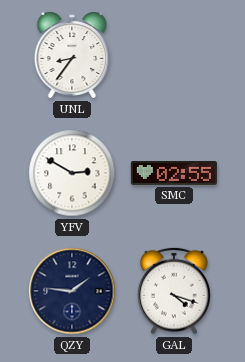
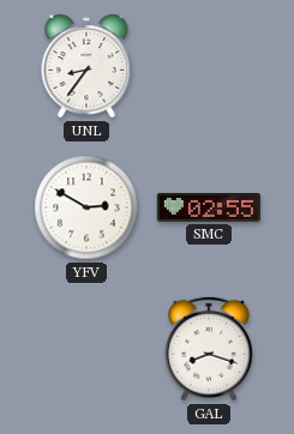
QZY: 1:46 -> none (72, 291)
GAL: 4:18 -> 8:18 (209, 349)
